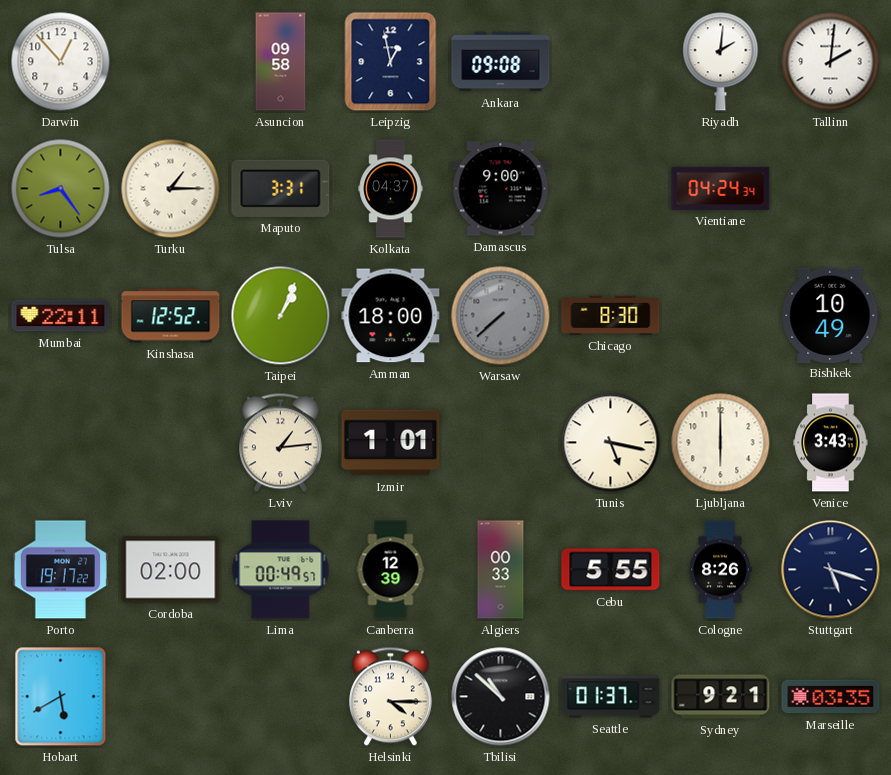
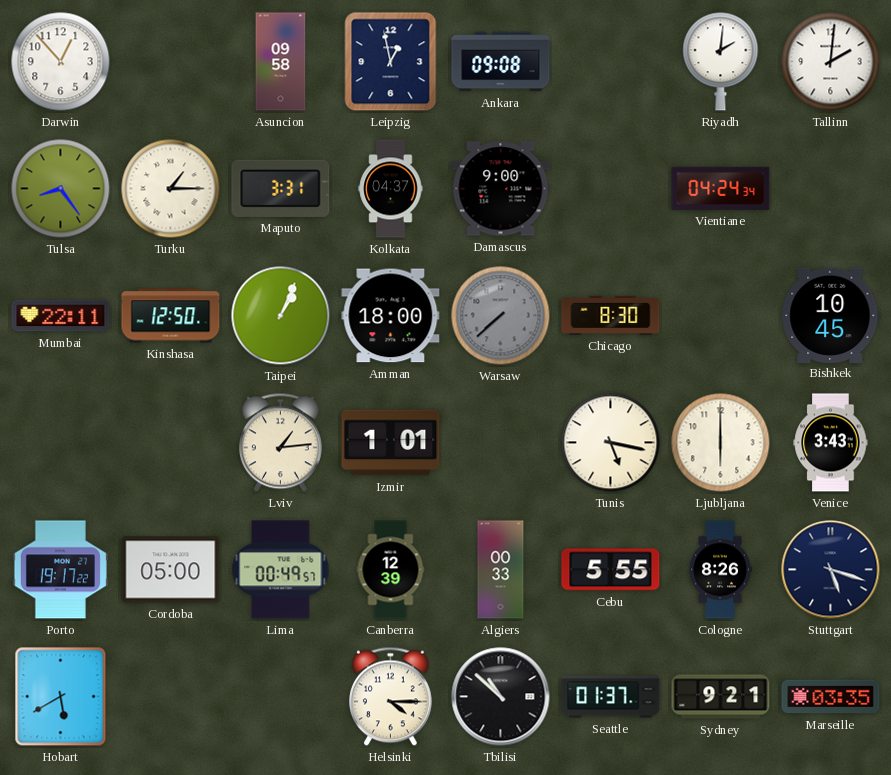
Kinshasa: 12:52 -> 12:50 (171, 316)
Bishkek: 10:49 -> 10:45 (831, 315)
Cordoba: 02:00 -> 05:00 (171, 570)
